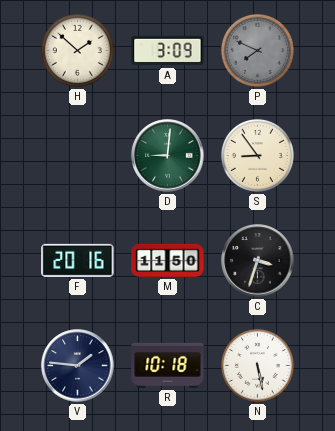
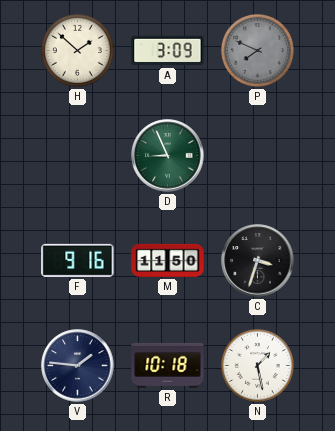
D: 9:01 -> 8:56 (168, 156)
S: 8:54 -> none (257, 155)
F: 20:16 -> 9:16 (78, 260)
N: 5:28 -> 1:28 (257, 365)
